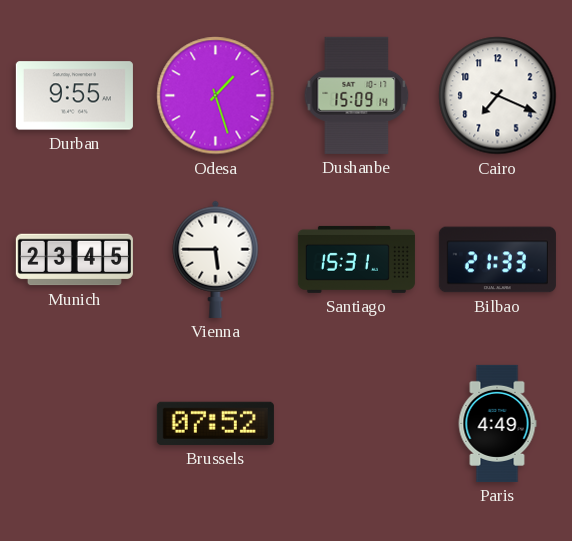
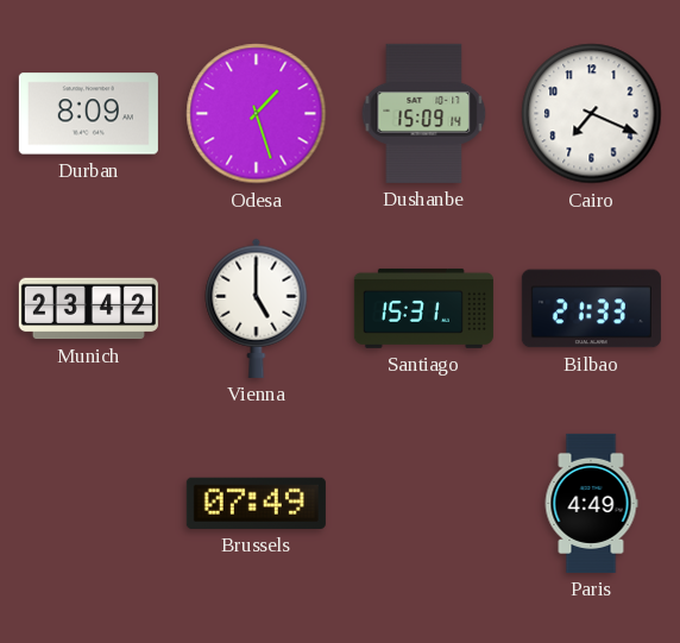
Durban: 9:55 -> 8:09 (88, 114)
Munich: 23:45 -> 23:42 (88, 309)
Vienna: 5:45 -> 5:00 (257, 308)
Brussels: 07:52 -> 07:49 (256, 503)
